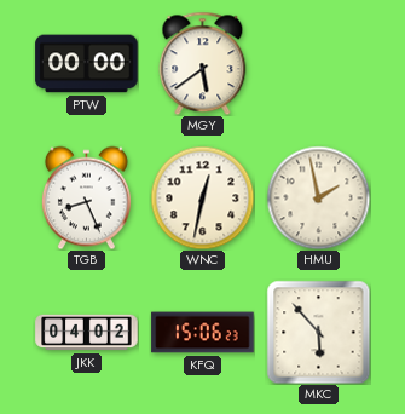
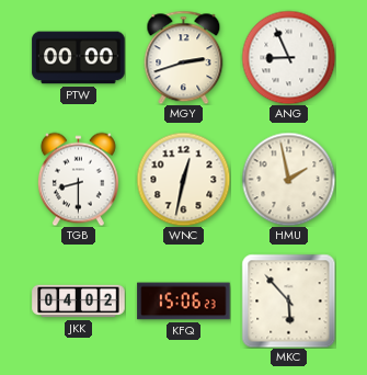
MGY: 5:39 -> 2:42 (184, 57)
ANG: none -> 8:56 (288, 57)
TGB: 8:26 -> 8:30 (78, 179)
